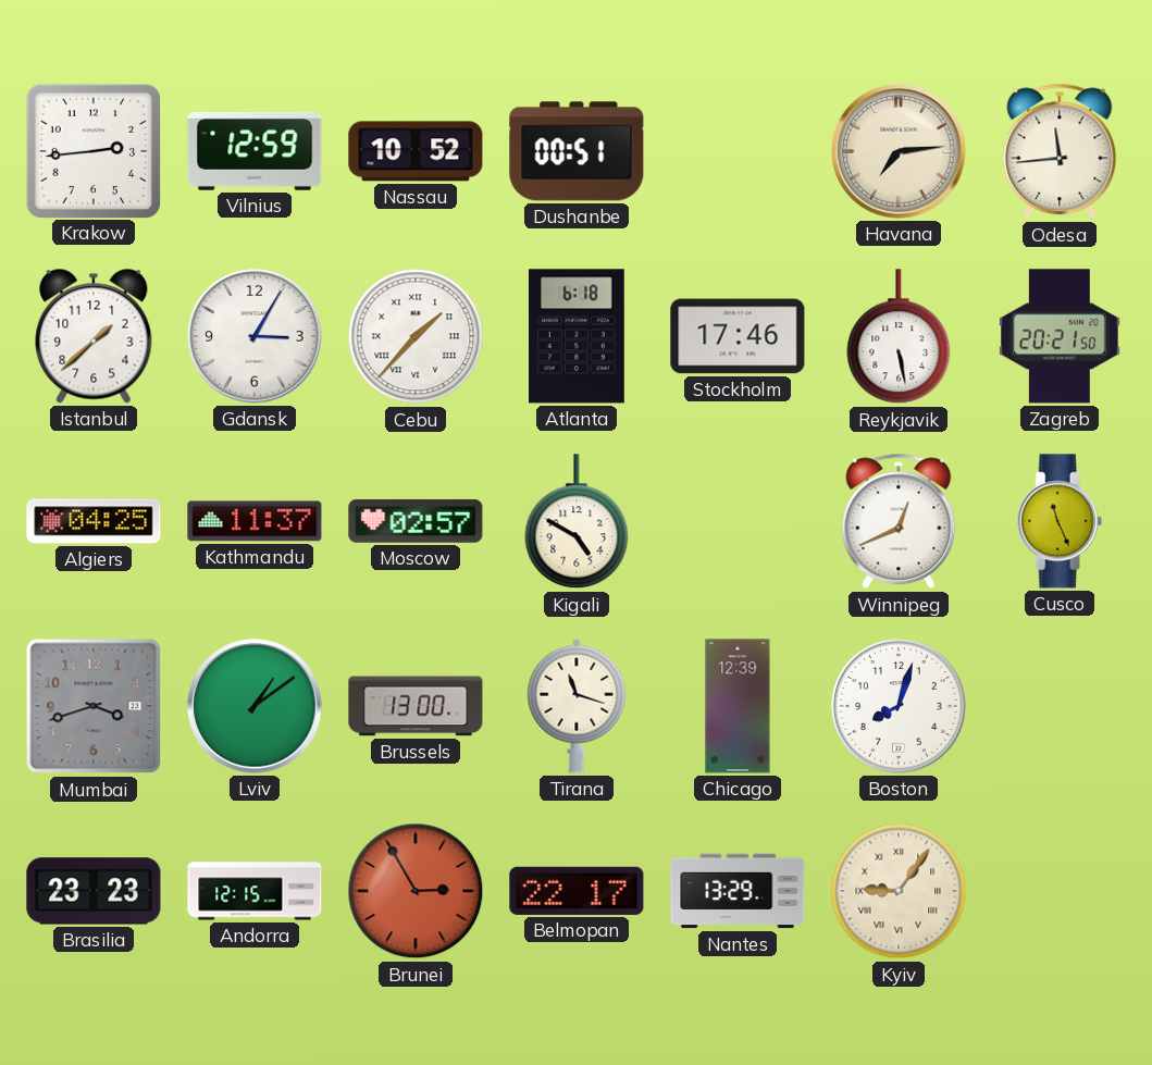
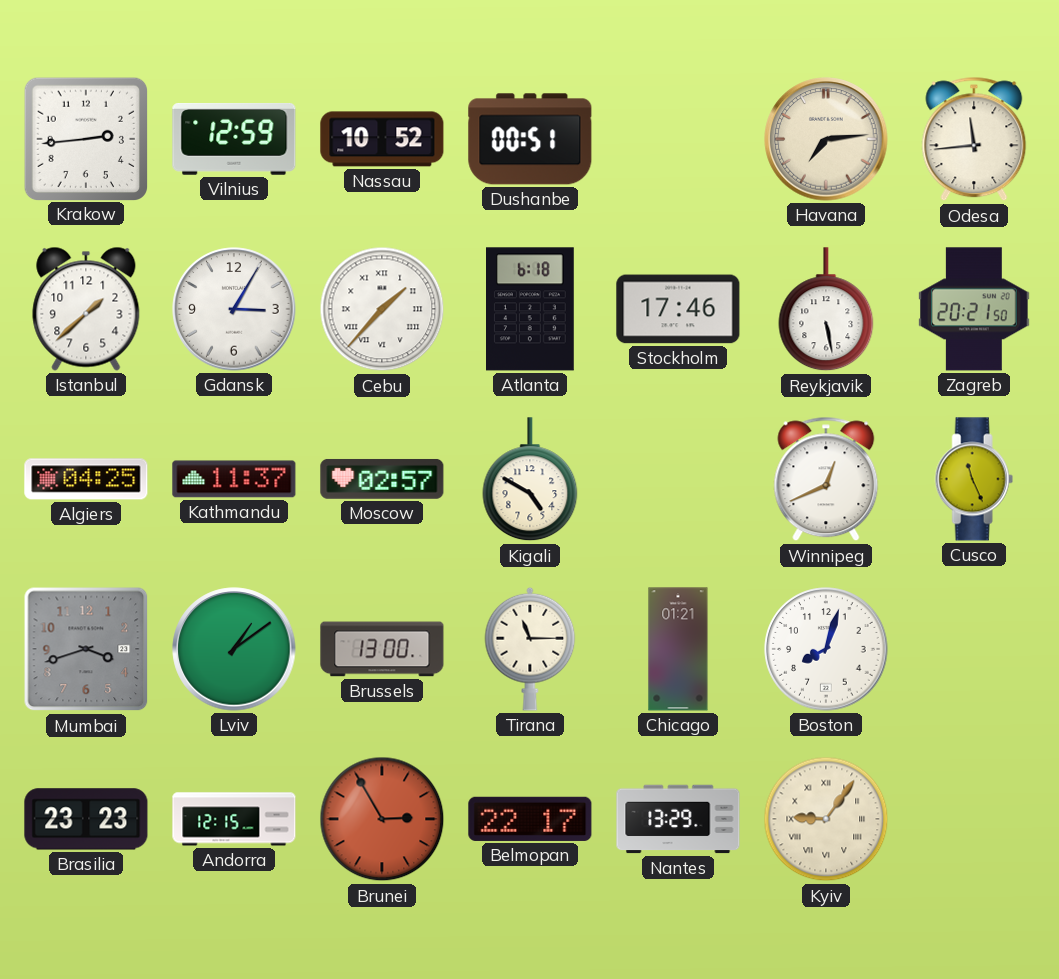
Tirana: 11:18 -> 11:15 (530, 649)
Chicago: 12:39 -> 01:21 (678, 649)
